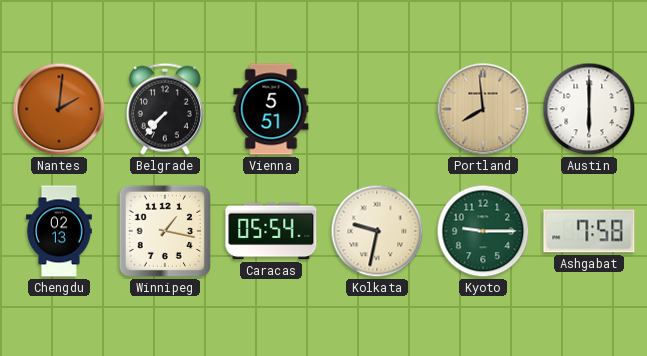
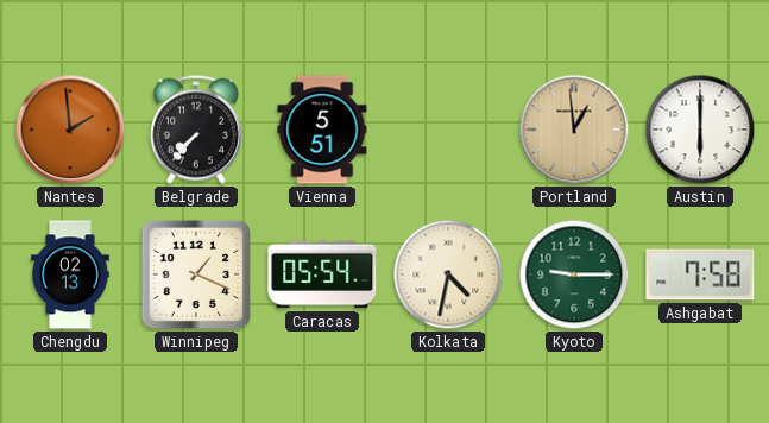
Nantes: 2:01 -> 1:59 (70, 130)
Portland: 7:59 -> 12:59 (574, 130)
Winnipeg: 1:17 -> 1:19 (196, 274)
Kolkata: 9:32 -> 4:32 (448, 274)
